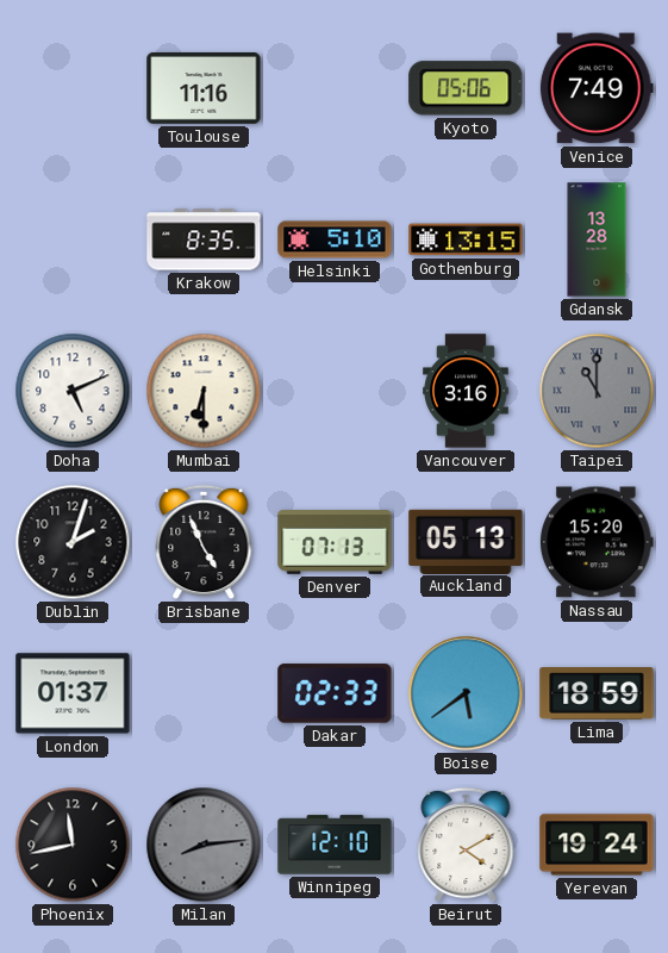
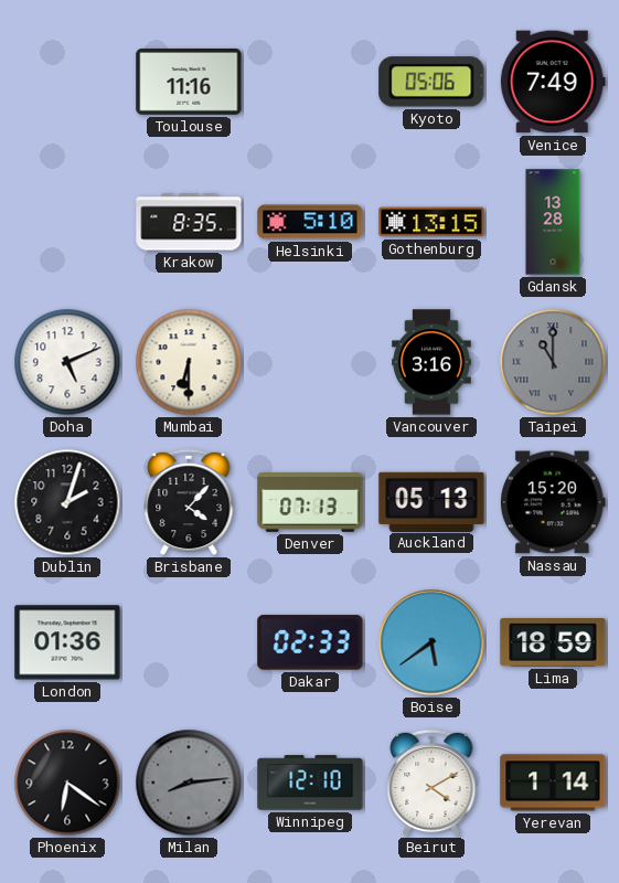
Brisbane: 4:56 -> 4:07 (189, 502)
London: 01:37 -> 01:36 (67, 642)
Phoenix: 11:43 -> 6:21 (67, 783)
Yerevan: 19:24 -> 1:14 (553, 783)
